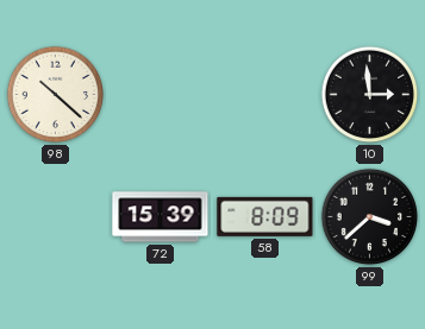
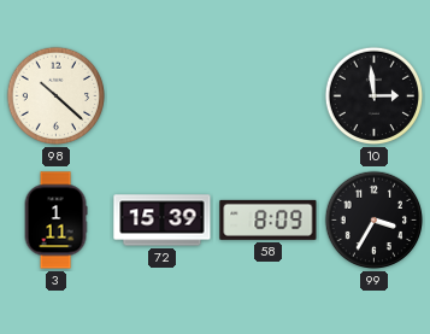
3: none -> 1:11 (55, 221)
99: 3:38 -> 3:35 (375, 221)
